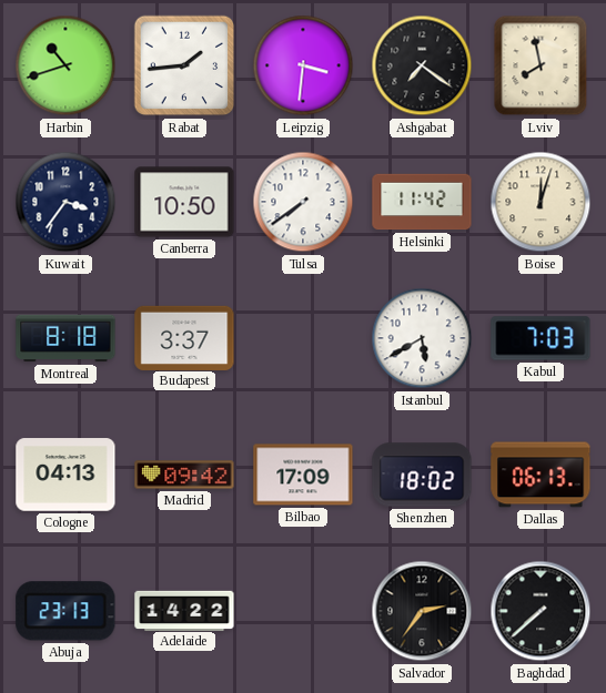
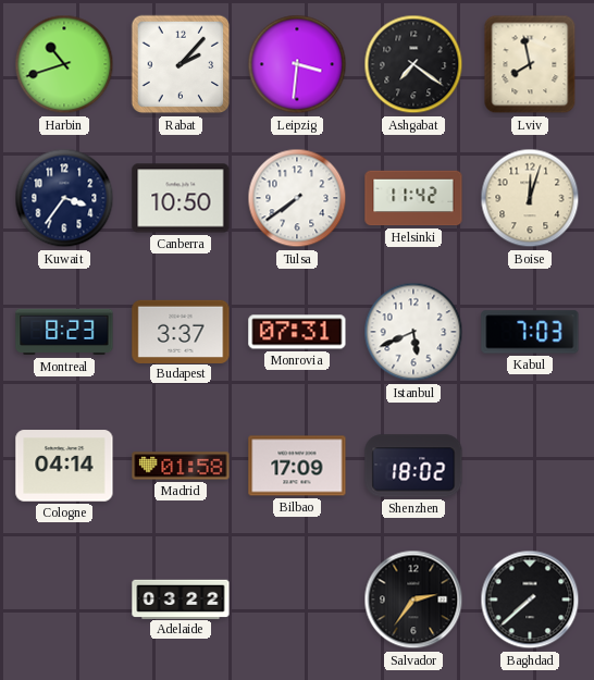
Rabat: 1:44 -> 2:07 (181, 64)
Montreal: 8:18 -> 8:23 (64, 332)
Monrovia: none -> 07:31 (297, 332)
Istanbul: 5:40 -> 5:41 (413, 332)
Cologne: 04:13 -> 04:14 (64, 466)
Madrid: 09:42 -> 01:58 (181, 466)
Dallas: 06:13 -> none (541, 475)
Abuja: 23:13 -> none (65, 611)
Adelaide: 14:22 -> 03:22 (181, 598)
